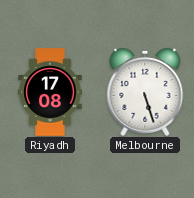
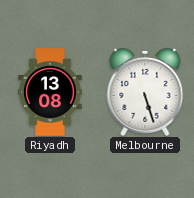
Riyadh: 17:08 -> 13:08 (50, 92)
